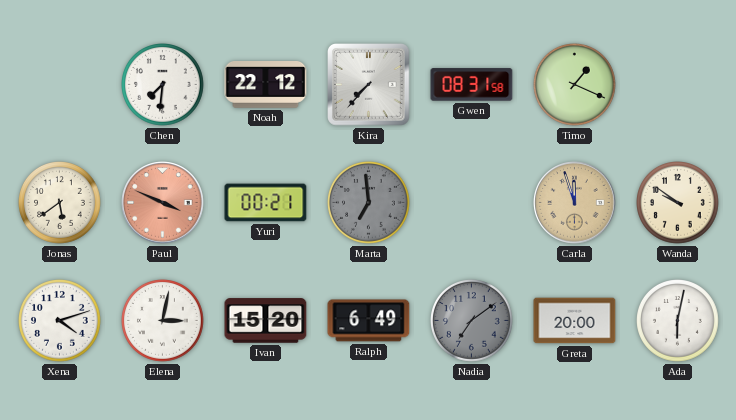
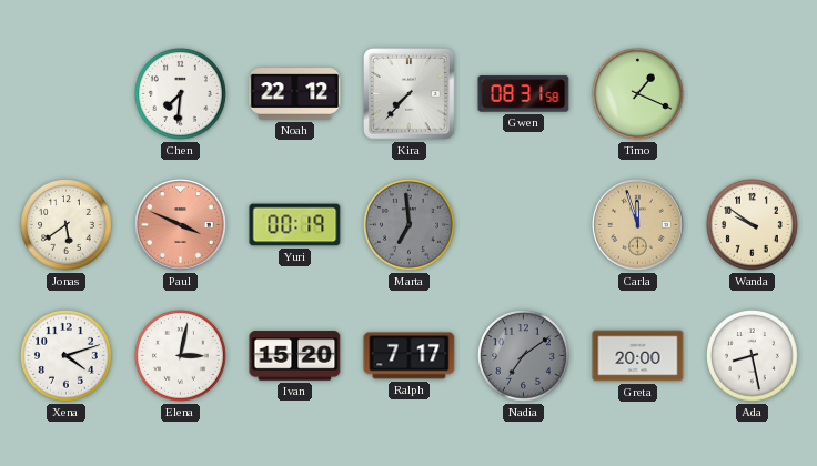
Yuri: 00:21 -> 00:19 (295, 225)
Ralph: 6:49 -> 7:17 (410, 356)
Ada: 6:02 -> 8:28 (753, 356)
